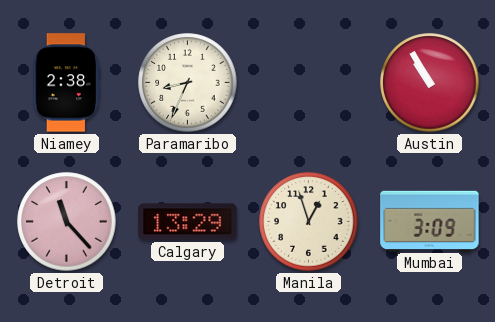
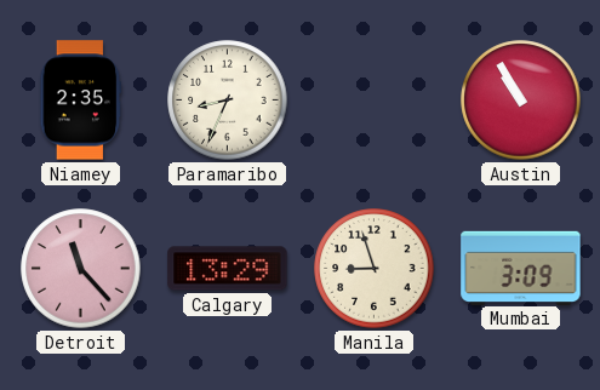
Niamey: 2:38 -> 2:35 (81, 101)
Manila: 12:57 -> 8:57 (375, 269)
